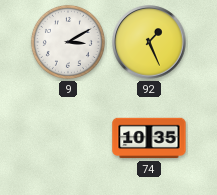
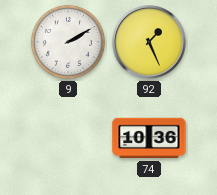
9: 3:10 -> 2:10 (68, 42)
74: 10:35 -> 10:36 (149, 138)
